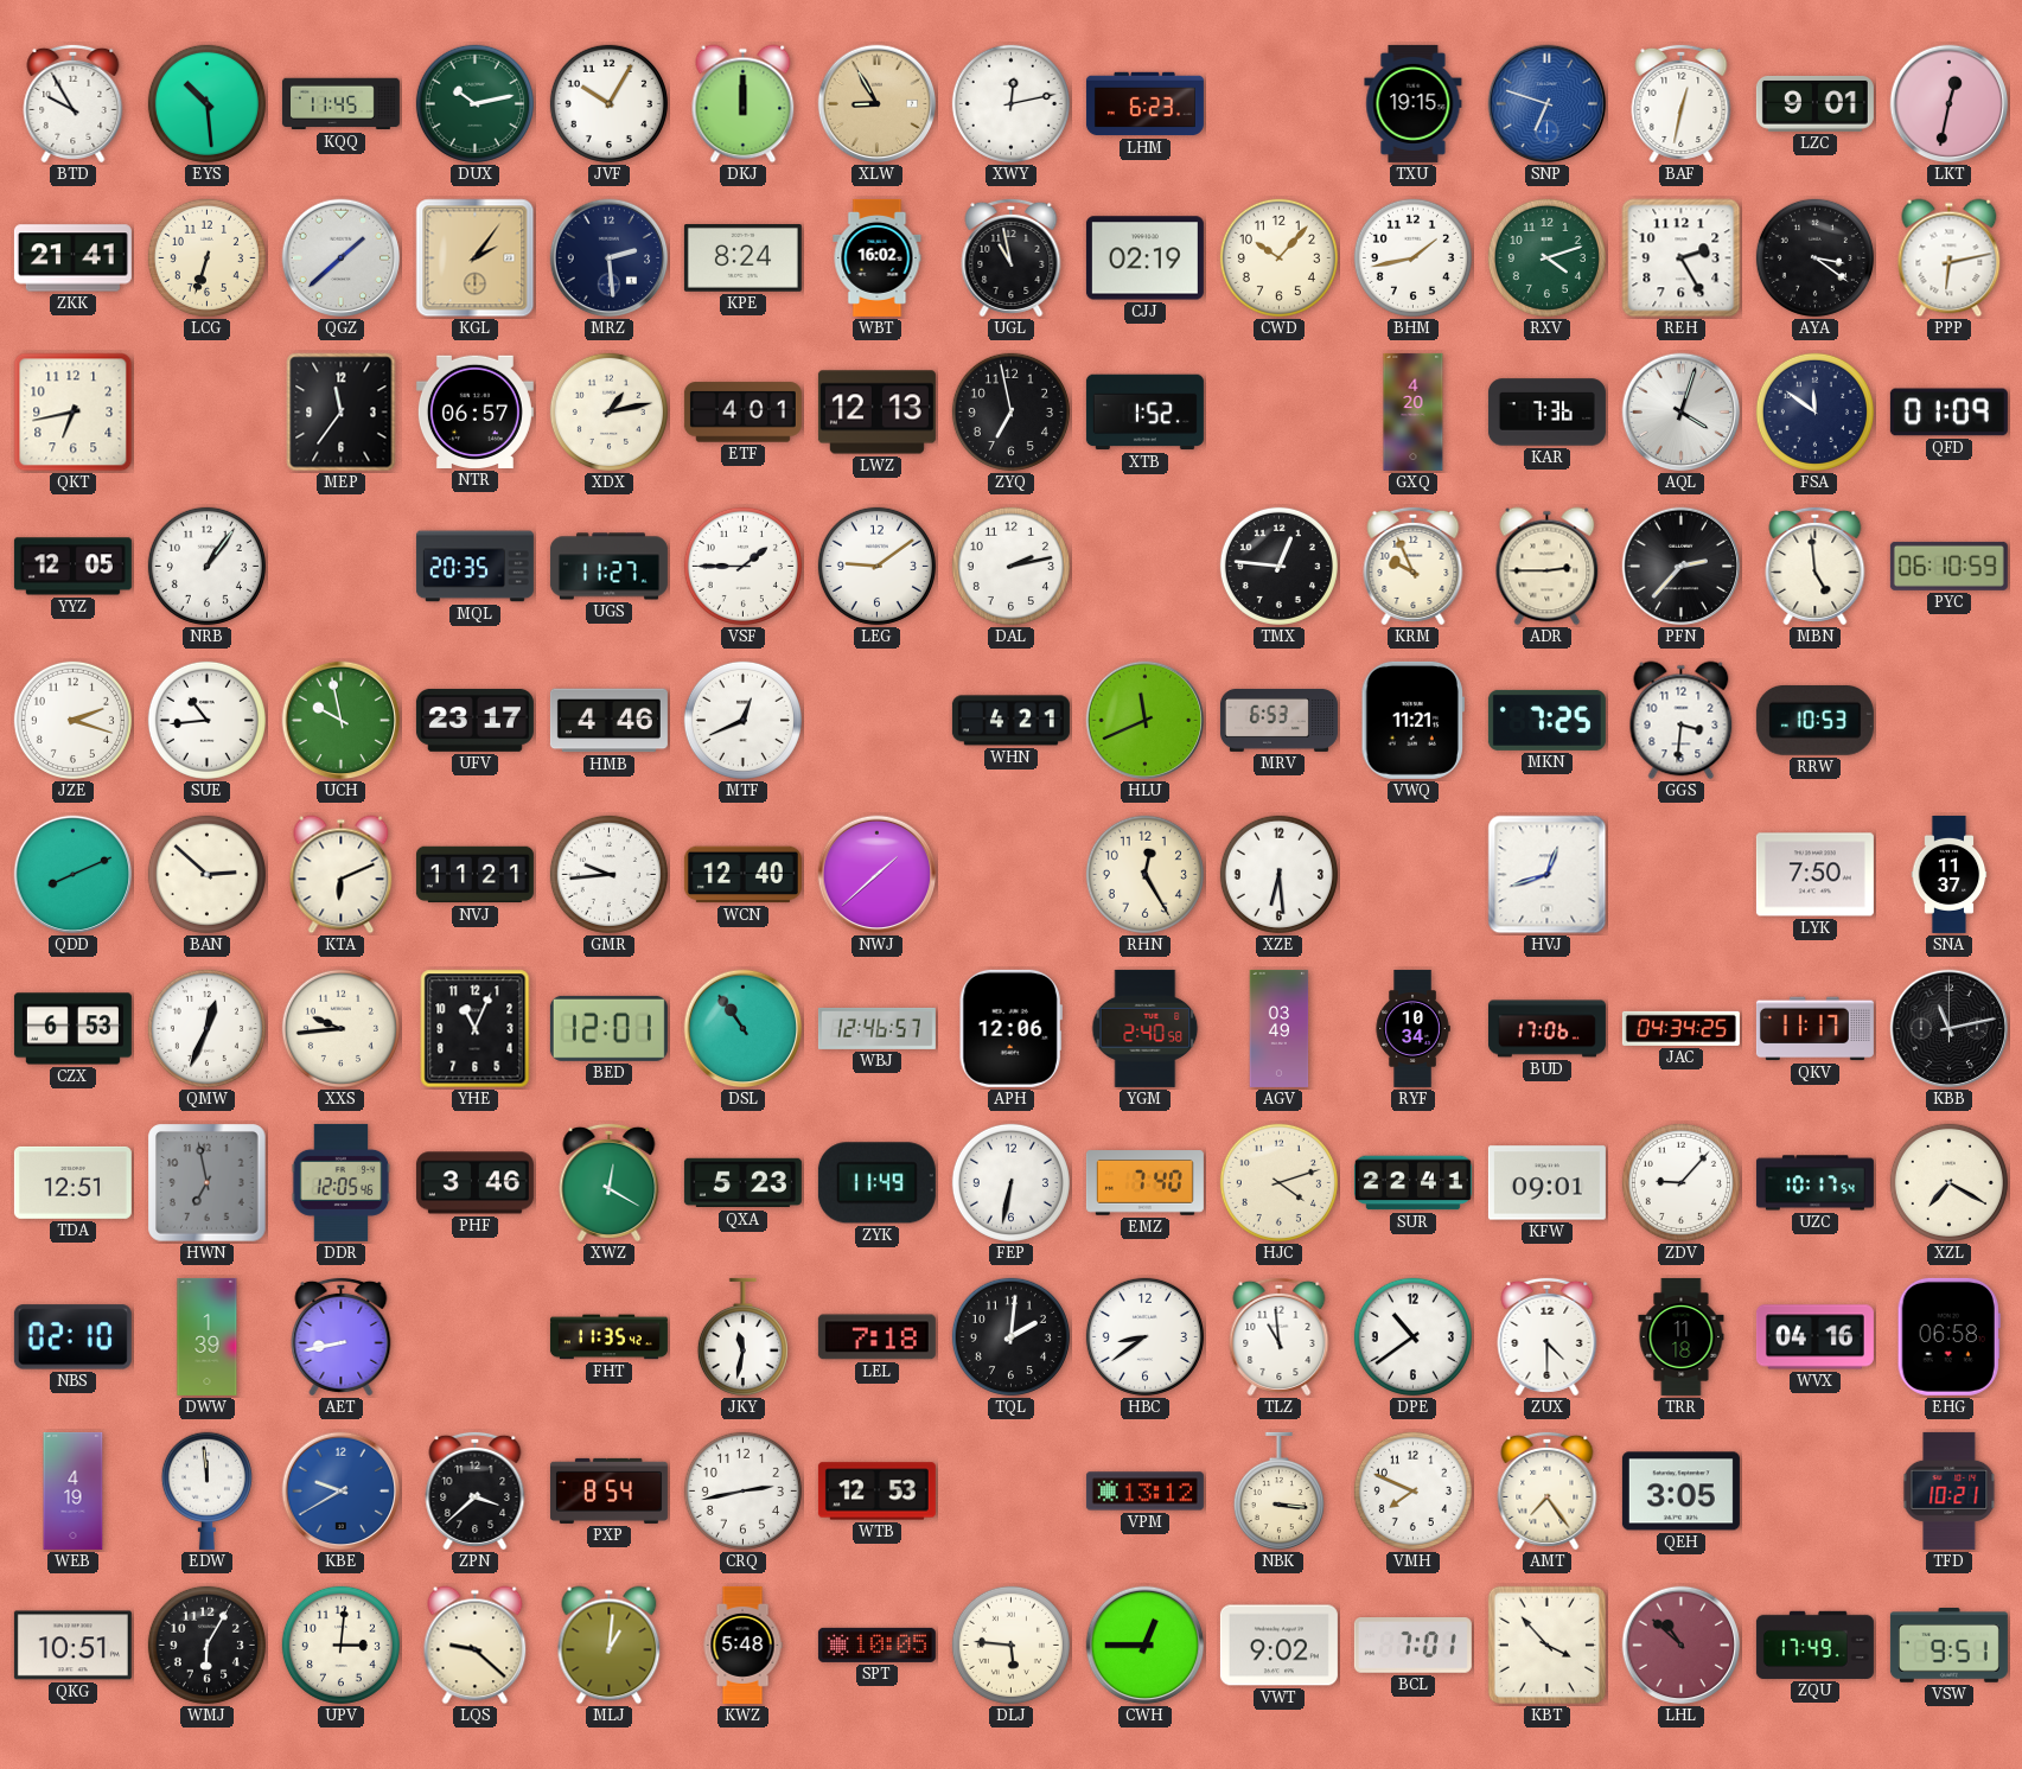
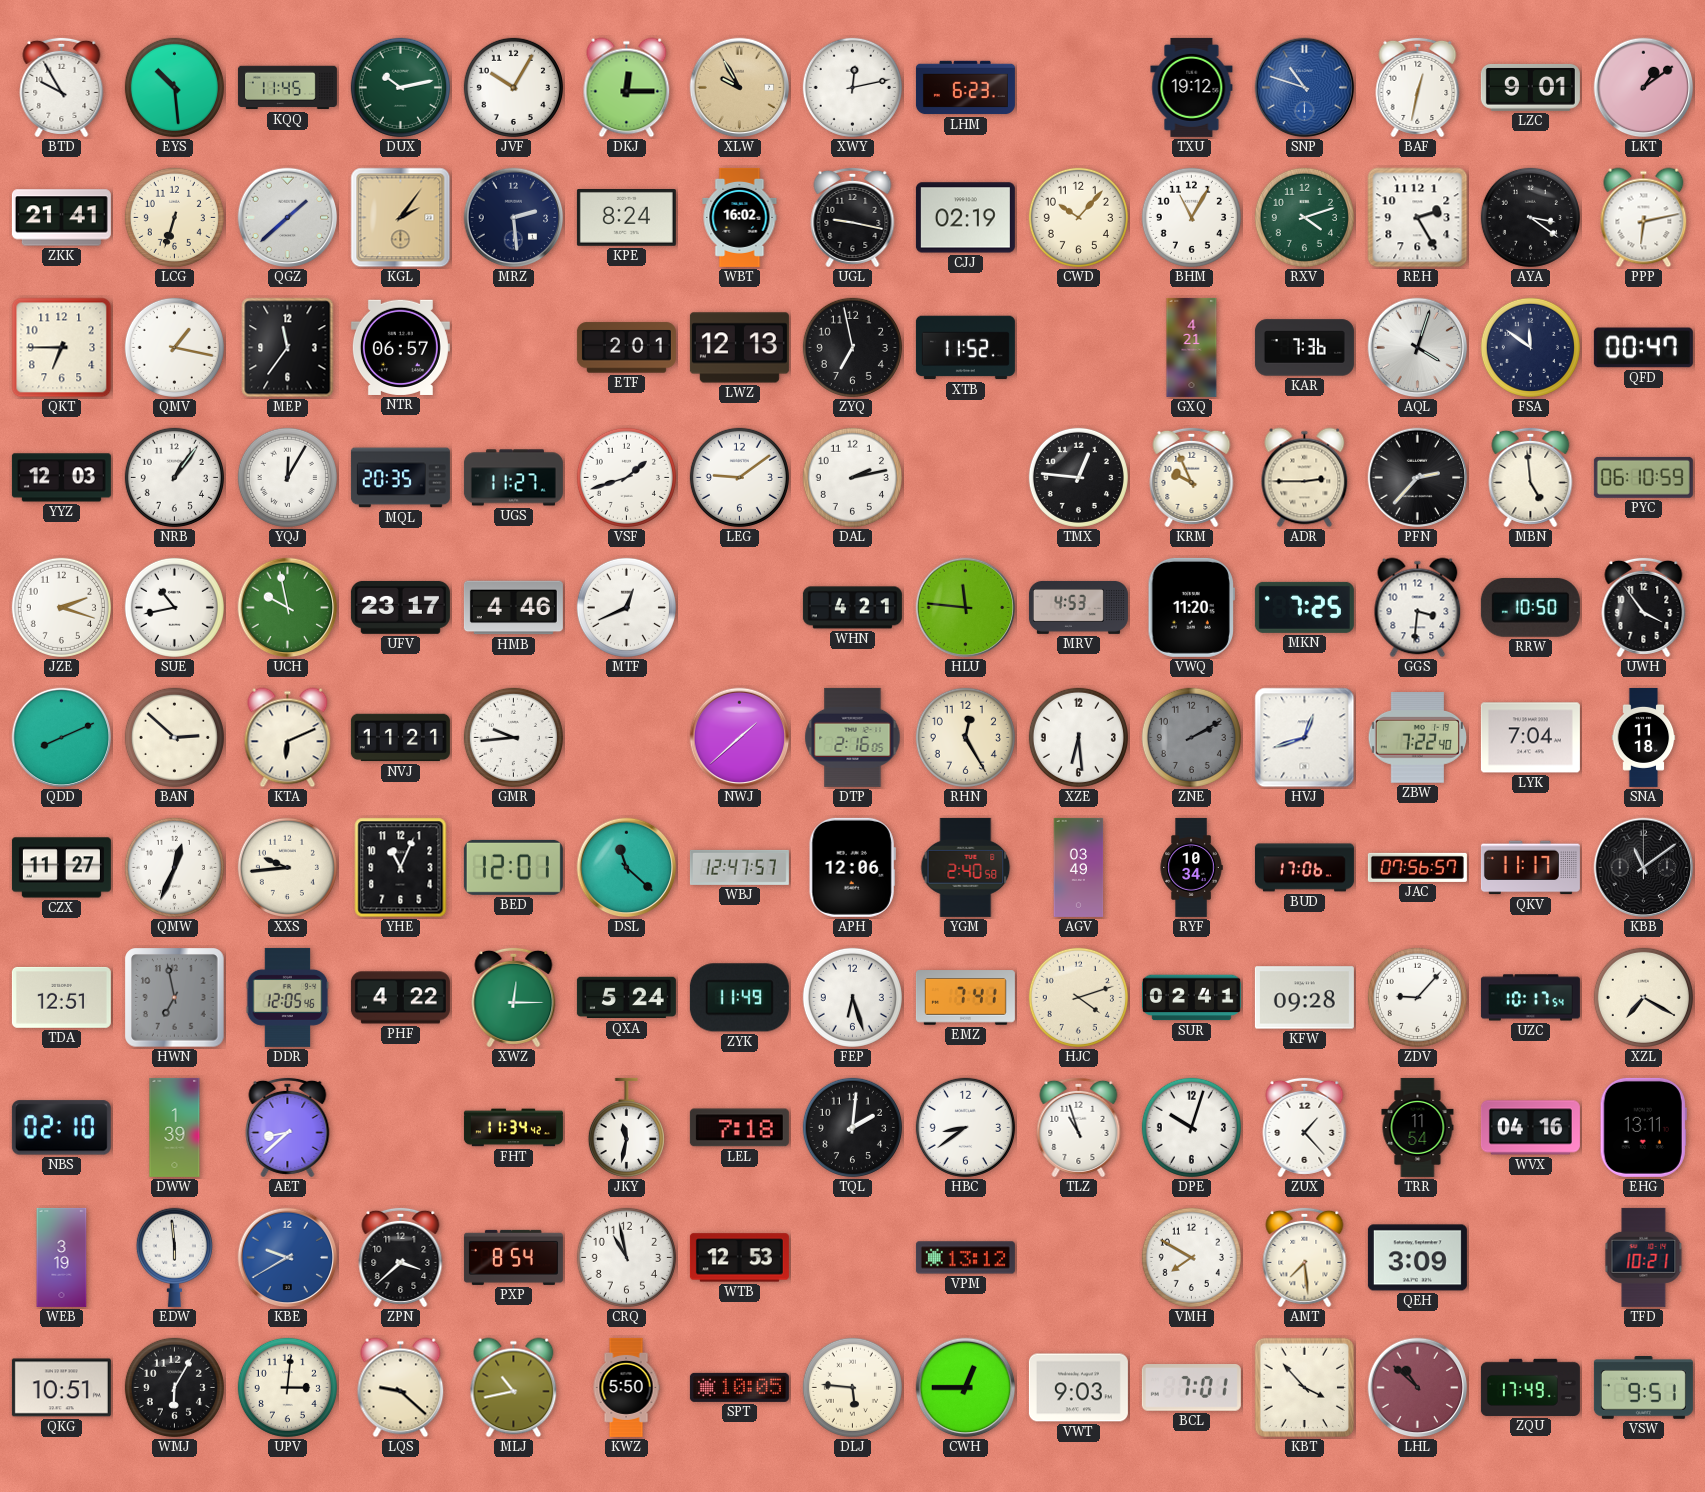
DKJ: 12:00 -> 12:15 (627, 88)
XLW: 8:55 -> 9:55 (740, 88)
TXU: 19:15 -> 19:12 (1192, 87)
SNP: 6:48 -> 10:48 (1305, 88)
LKT: 12:32 -> 1:09 (1644, 88)
UGL: 10:58 -> 9:17 (853, 217)
BHM: 1:43 -> 11:05 (1191, 217)
QKT: 6:43 -> 6:45 (62, 348)
QMV: none -> 1:17 (174, 347)
XDX: 1:13 -> none (608, 411)
ETF: 4:01 -> 2:01 (626, 348)
XTB: 1:52 -> 11:52 (965, 348)
GXQ: 4:20 -> 4:21 (1192, 347)
QFD: 01:09 -> 00:47 (1643, 348)
YYZ: 12:05 -> 12:03 (61, 478)
YQJ: none -> 12:05 (287, 477)
VSF: 1:45 -> 1:42 (626, 477)
SUE: 10:44 -> 10:43 (174, 607)
HLU: 11:41 -> 11:46 (966, 608)
MRV: 6:53 -> 4:53 (1078, 607)
VWQ: 11:21 -> 11:20 (1191, 607)
RRW: 10:53 -> 10:50 (1530, 607)
UWH: none -> 3:54 (1644, 607)
WCN: 12:40 -> none (742, 875)
DTP: none -> 2:16 (853, 737)
ZNE: none -> 2:10 (1191, 737)
ZBW: none -> 7:22 (1417, 738)
LYK: 7:50 -> 7:04 (1530, 738)
SNA: 11:37 -> 11:18 (1644, 737)
CZX: 6:53 -> 11:27 (61, 868)
DSL: 10:54 -> 11:22 (627, 868)
WBJ: 12:46 -> 12:47 (739, 867)
JAC: 04:34 -> 07:56 (1417, 867)
KBB: 11:13 -> 11:09 (1644, 868)
PHF: 3:46 -> 4:22 (400, 998)
XWZ: 12:20 -> 12:15 (514, 997)
QXA: 5:23 -> 5:24 (626, 998)
FEP: 6:32 -> 6:27 (852, 997)
EMZ: 7:40 -> 7:41 (965, 998)
SUR: 22:41 -> 02:41 (1191, 998)
KFW: 09:01 -> 09:28 (1304, 998)
AET: 8:43 -> 8:38 (288, 1127)
FHT: 11:35 -> 11:34 (513, 1128)
TLZ: 10:59 -> 10:57 (1079, 1127)
DPE: 10:39 -> 10:03 (1191, 1127)
ZUX: 4:30 -> 1:23 (1305, 1127)
TRR: 11:18 -> 11:54 (1418, 1127)
EHG: 06:58 -> 13:11 (1643, 1127)
WEB: 4:19 -> 3:19 (62, 1257)
EDW: 11:59 -> 5:59 (174, 1257)
CRQ: 2:43 -> 10:58 (626, 1257)
NBK: 3:16 -> none (1278, 1492)
VMH: 7:49 -> 7:50 (1191, 1257)
AMT: 7:24 -> 7:29 (1305, 1257)
QEH: 3:05 -> 3:09 (1417, 1258)
MLJ: 1:01 -> 10:43 (514, 1388)
KWZ: 5:48 -> 5:50 (626, 1387)
VWT: 9:02 -> 9:03 (1078, 1388)
